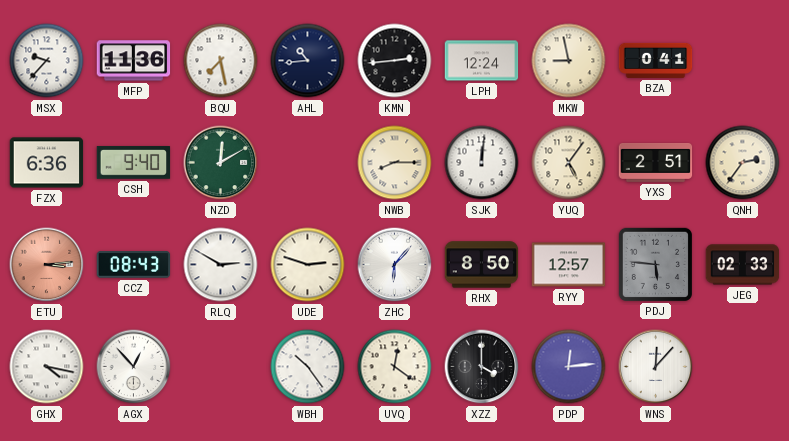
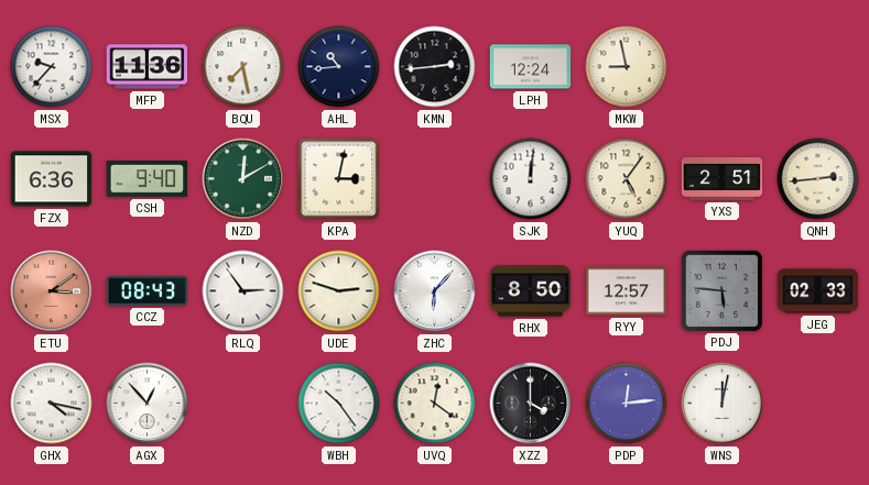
BZA: 0:41 -> none (656, 60)
KPA: none -> 3:02 (339, 179)
NWB: 8:15 -> none (395, 163)
QNH: 2:36 -> 2:44 (818, 179)
ETU: 3:14 -> 3:09 (52, 291)
RLQ: 2:50 -> 2:54 (243, 291)
WNS: 12:07 -> 12:02 (723, 404)
